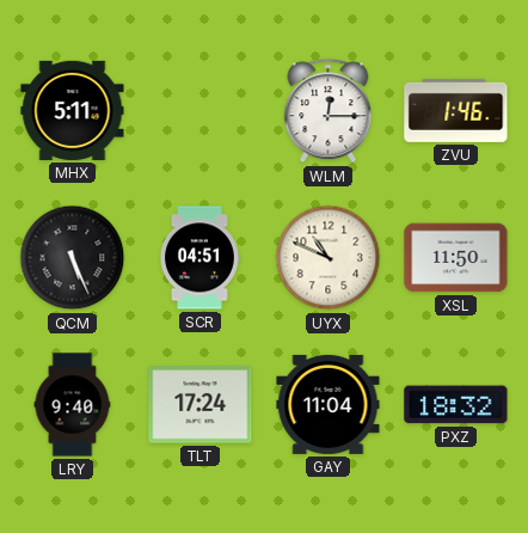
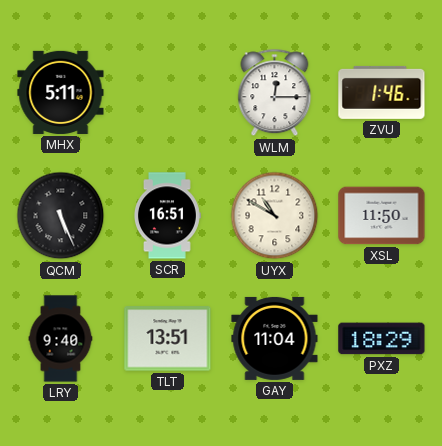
SCR: 04:51 -> 16:51 (167, 216)
UYX: 10:49 -> 10:50 (275, 216)
TLT: 17:24 -> 13:51 (168, 339)
PXZ: 18:32 -> 18:29 (382, 339)
